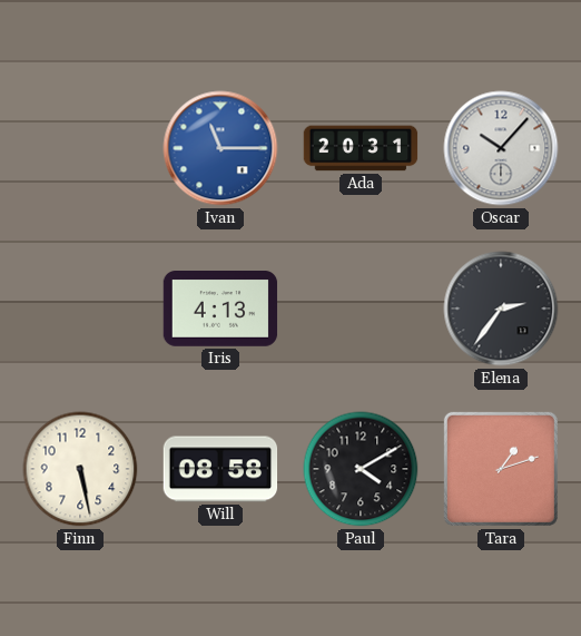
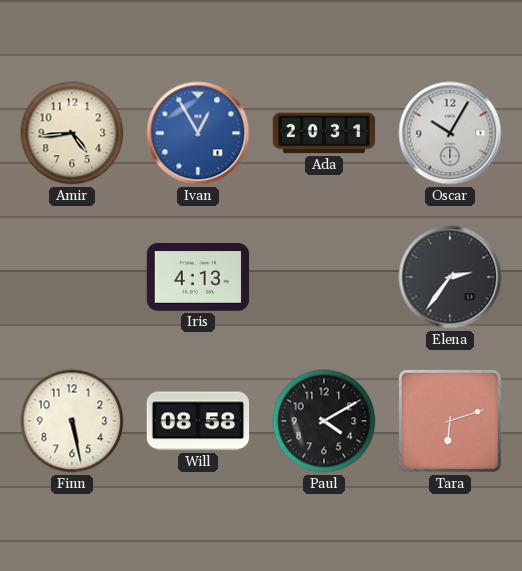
Amir: none -> 4:44 (72, 133)
Ivan: 11:15 -> 12:55 (198, 133)
Oscar: 10:07 -> 10:05 (450, 133)
Tara: 1:12 -> 6:12 (450, 421)
